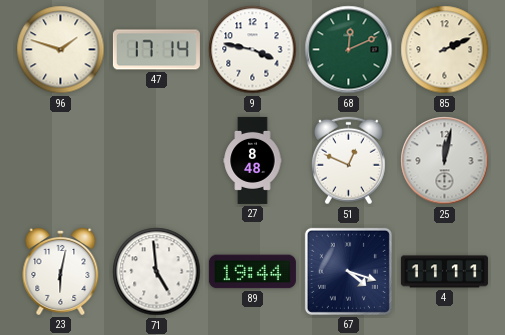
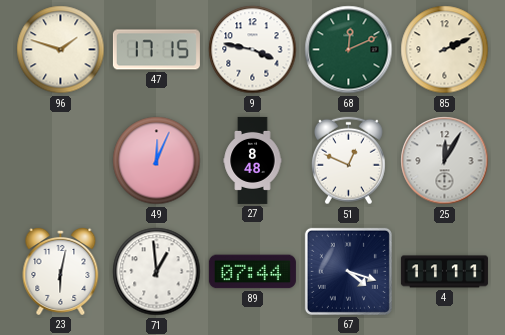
47: 17:14 -> 17:15 (156, 50)
49: none -> 12:04 (157, 161)
25: 12:02 -> 12:05 (445, 161)
71: 4:59 -> 12:59 (157, 272)
89: 19:44 -> 07:44 (252, 272)
